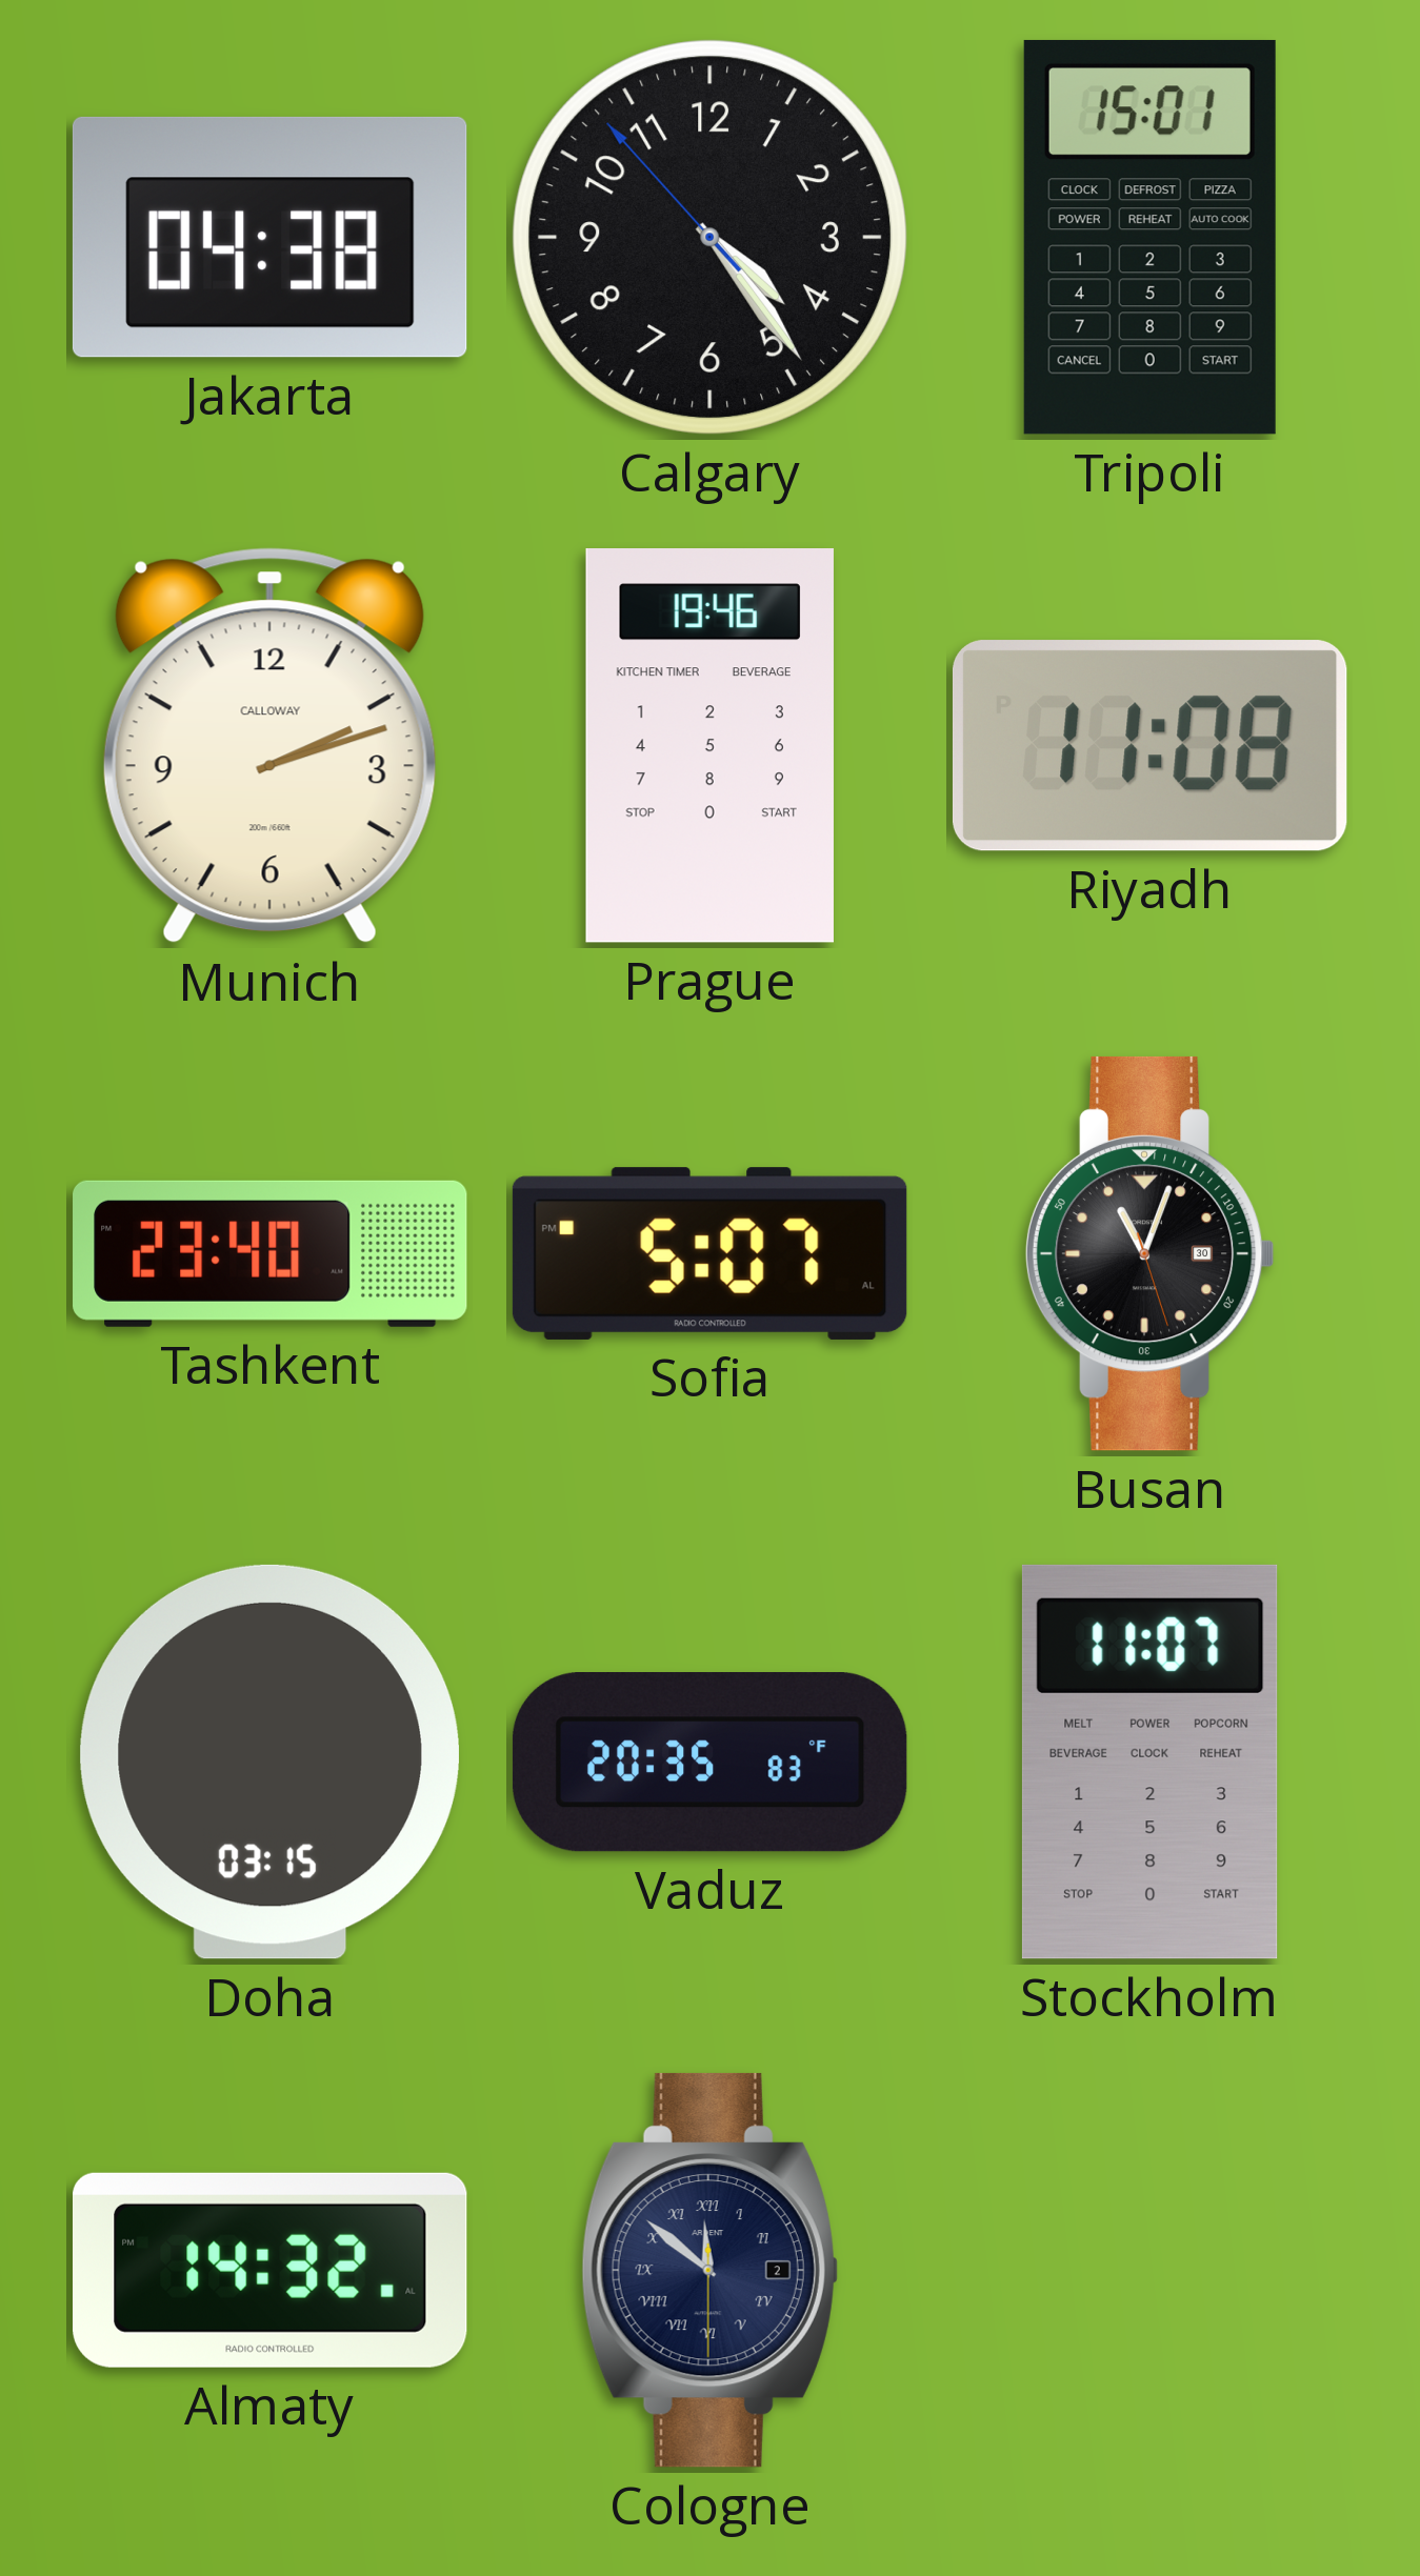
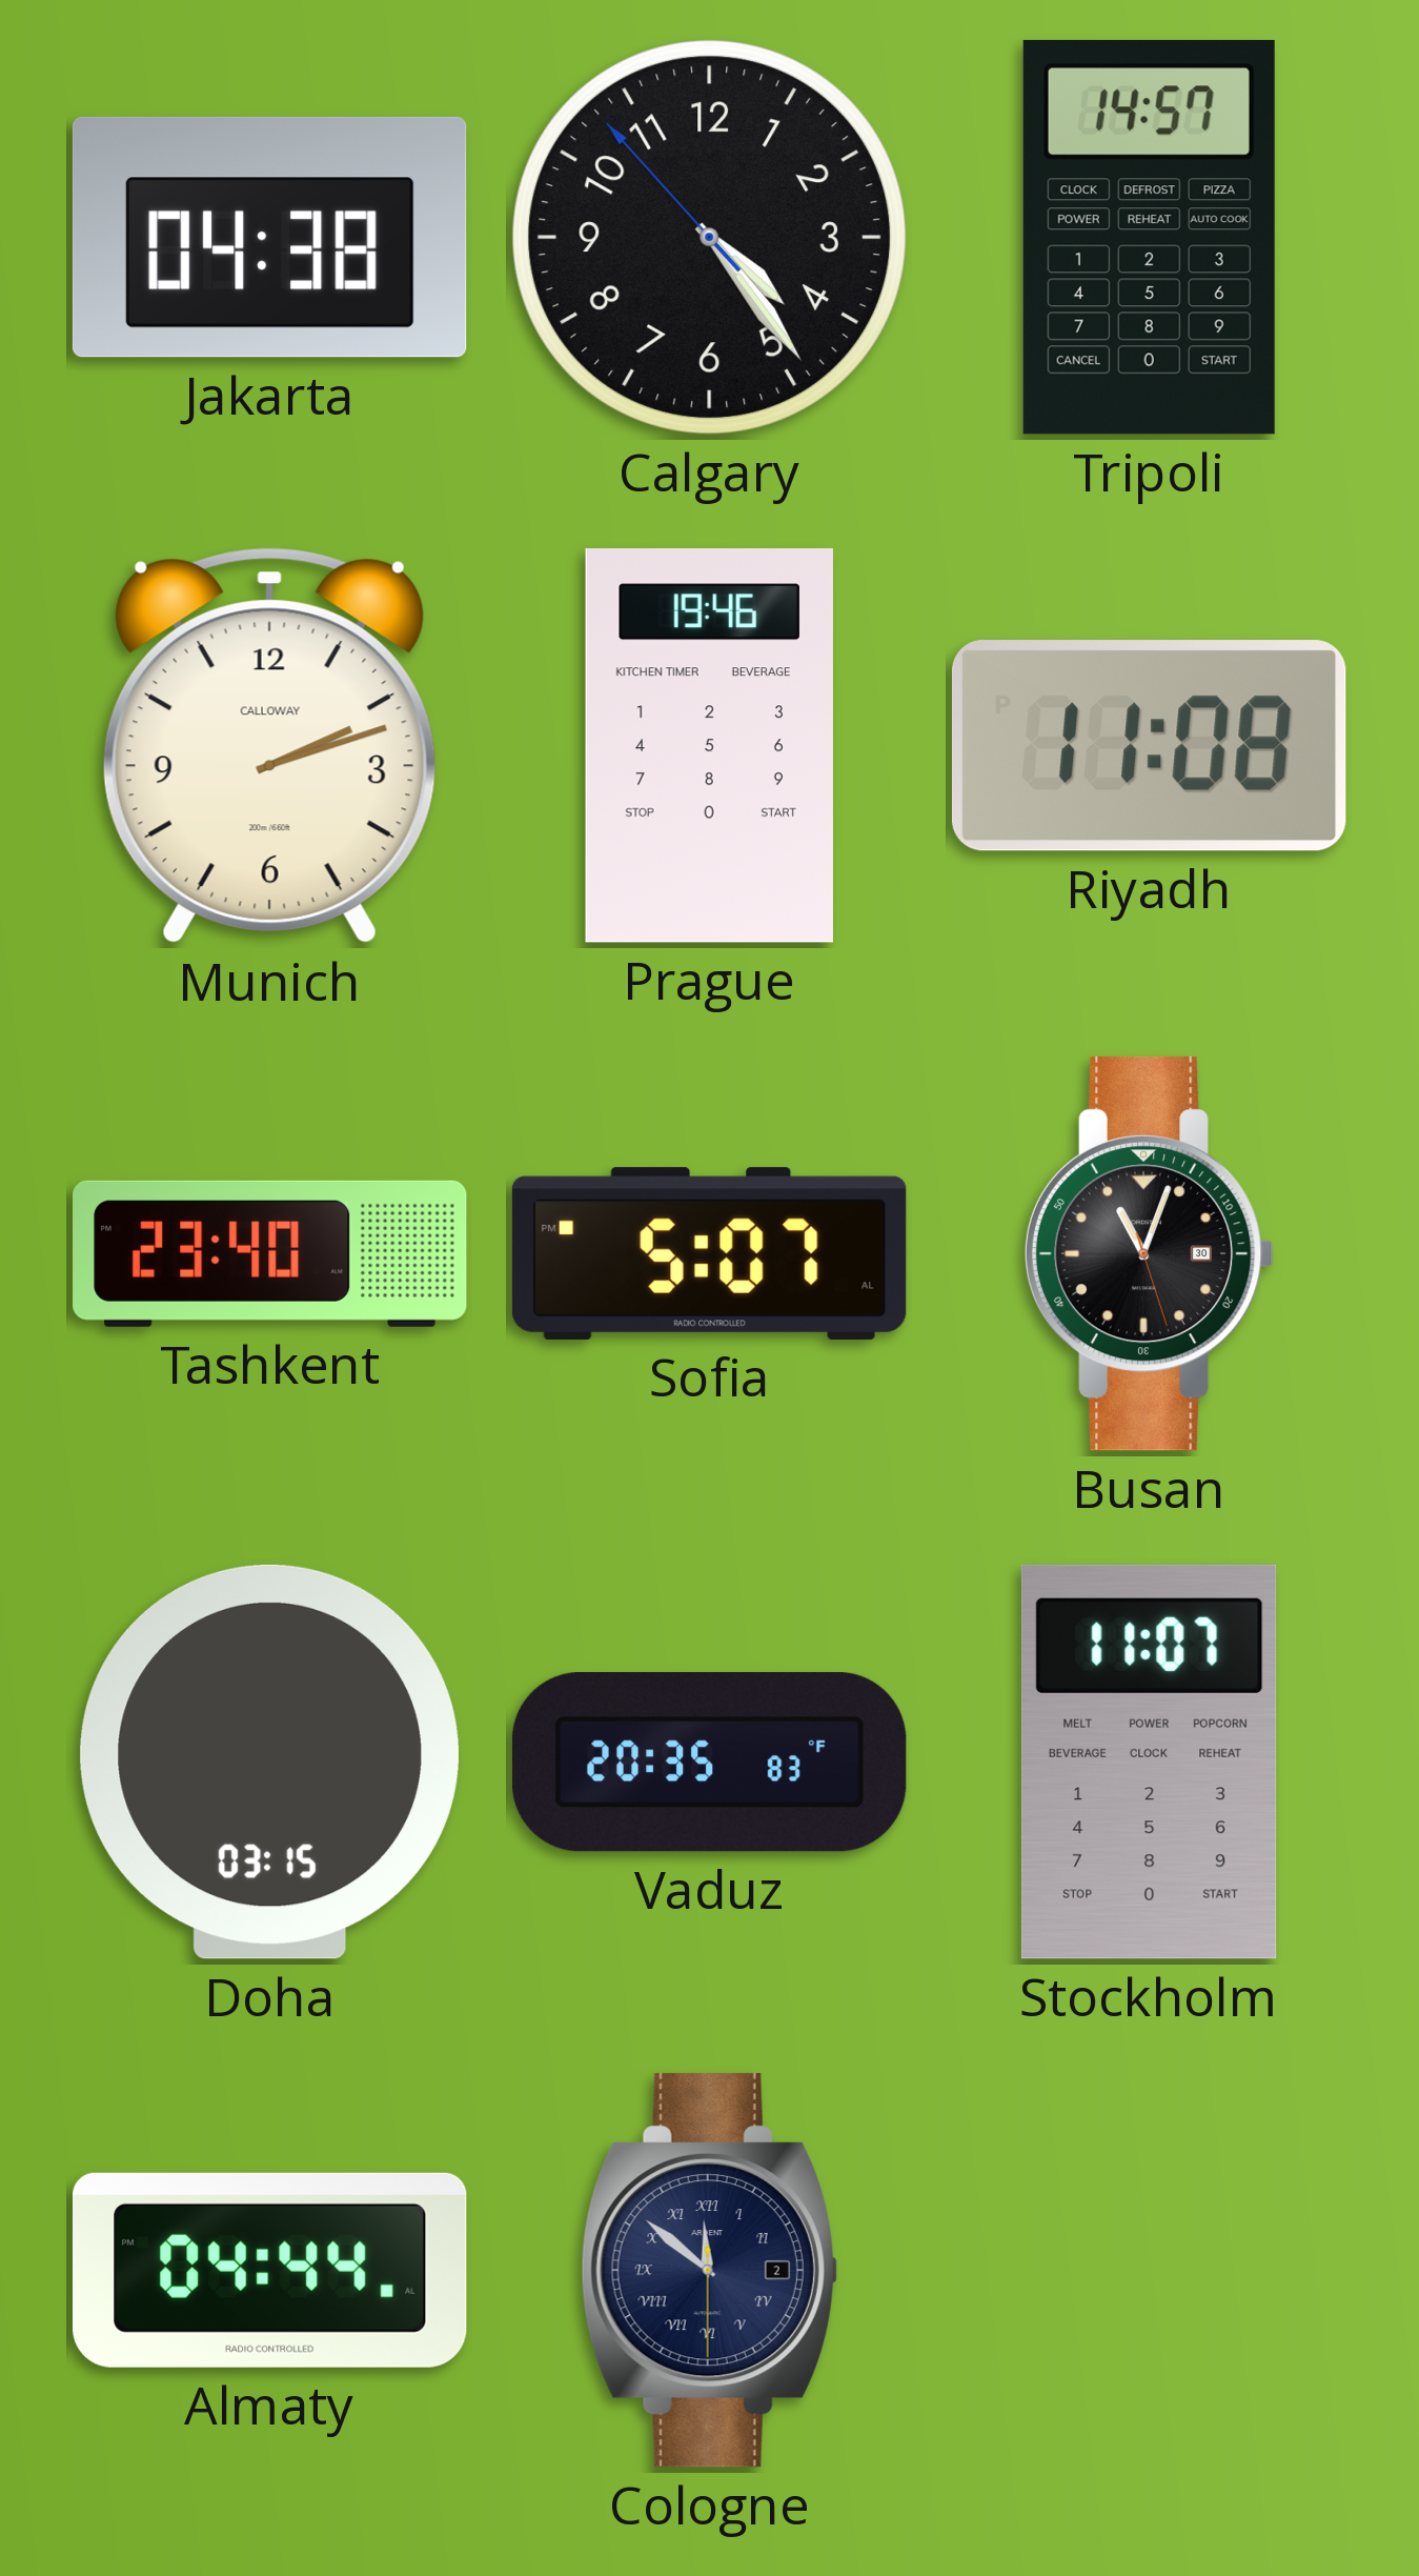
Tripoli: 15:01 -> 14:57 (1149, 237)
Almaty: 14:32 -> 04:44 (270, 2270)
